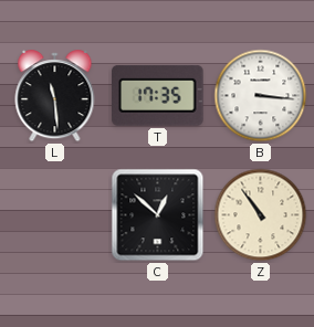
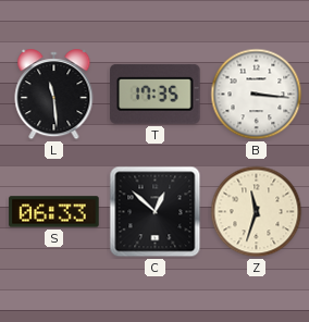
S: none -> 06:33 (54, 212)
Z: 10:54 -> 11:33 (257, 212)
